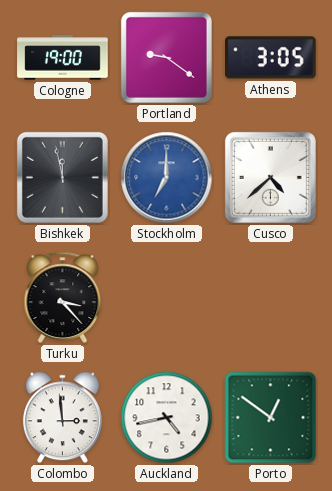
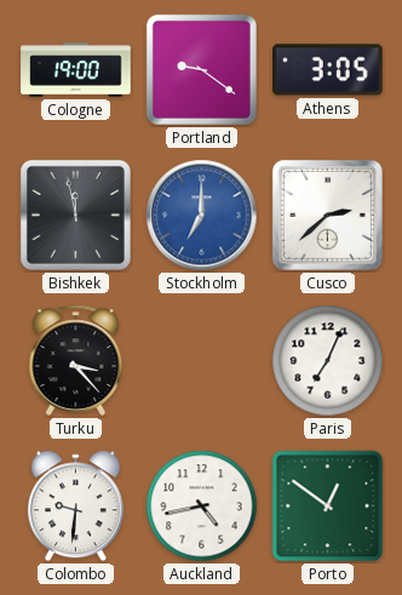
Cusco: 4:38 -> 2:38 (327, 214)
Paris: none -> 7:04 (328, 361)
Colombo: 2:59 -> 9:31 (75, 507)
